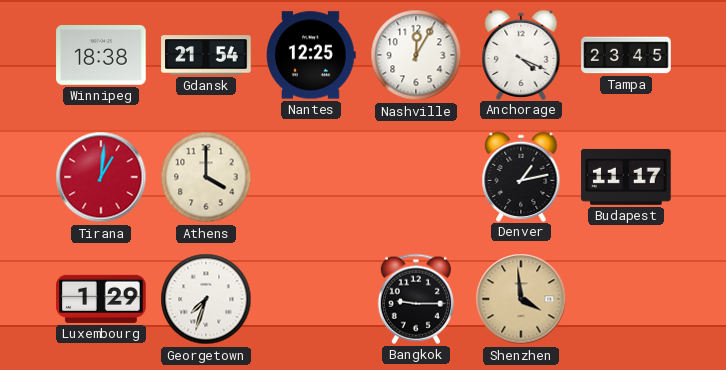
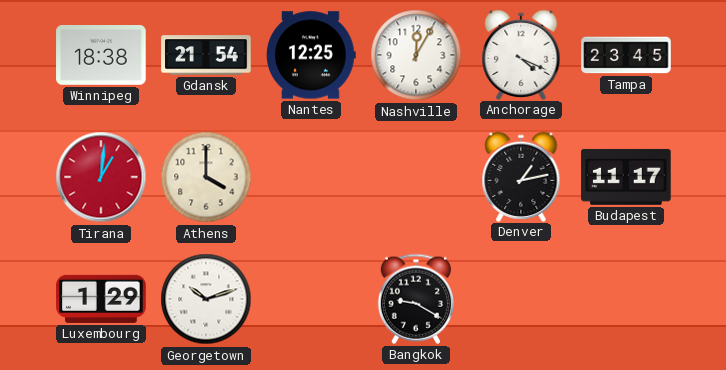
Georgetown: 7:33 -> 10:12 (206, 299)
Bangkok: 9:15 -> 9:20 (416, 299)
Shenzhen: 3:59 -> none (521, 299)
